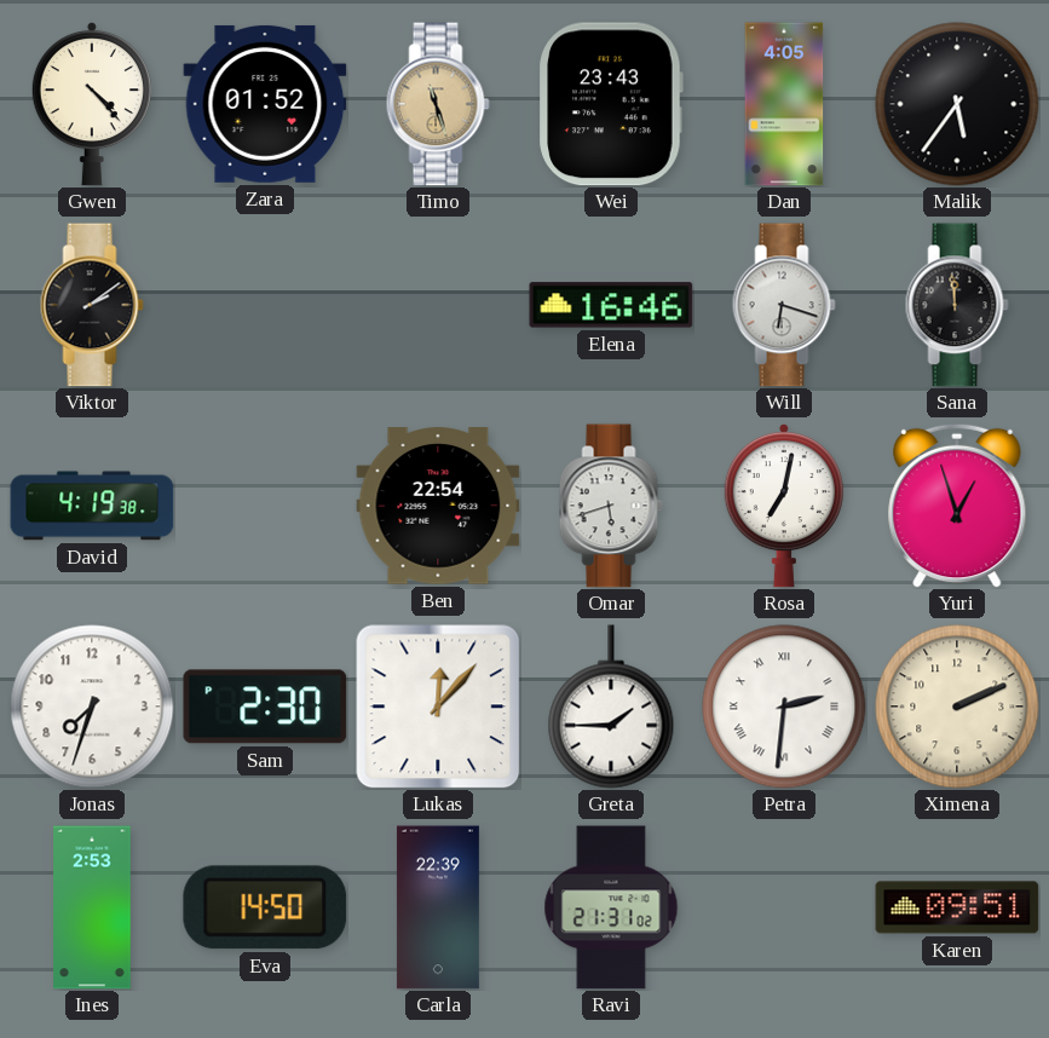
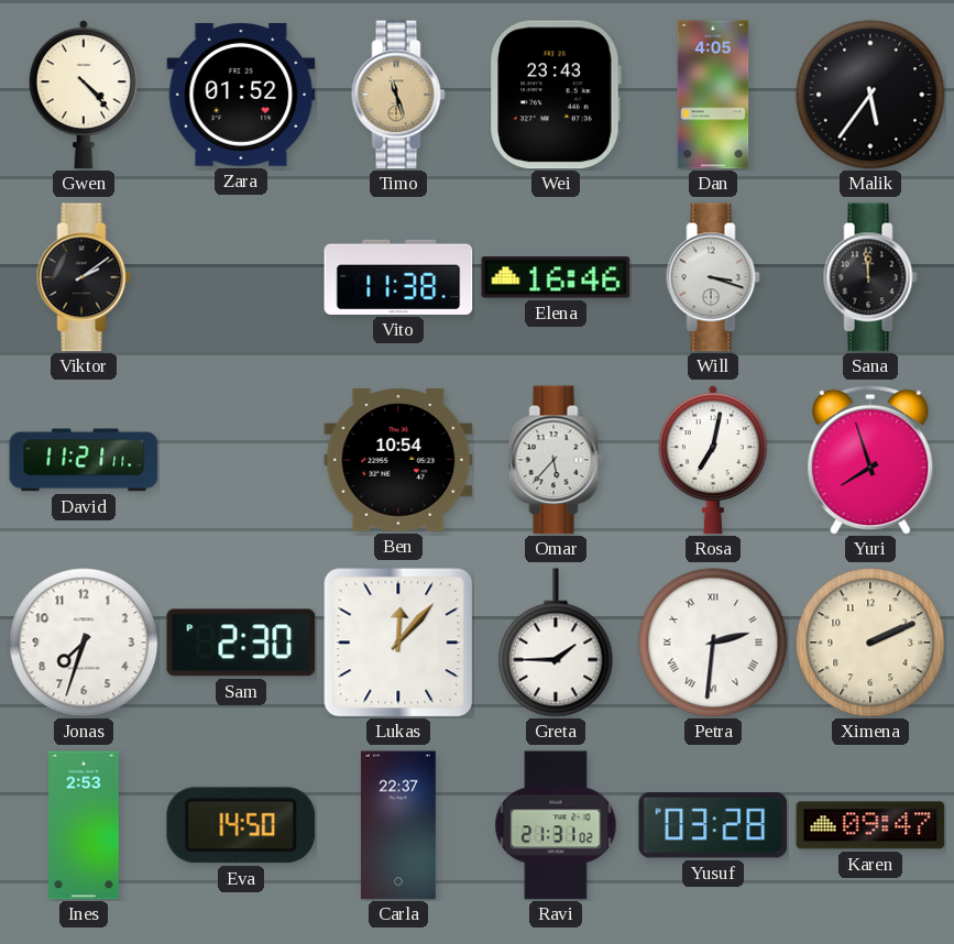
Vito: none -> 11:38 (398, 277)
Will: 6:18 -> 3:18 (713, 277)
David: 4:19 -> 11:21 (84, 460)
Ben: 22:54 -> 10:54 (398, 460)
Omar: 5:42 -> 5:37 (556, 460)
Yuri: 12:57 -> 7:57 (870, 460)
Carla: 22:39 -> 22:37 (398, 825)
Yusuf: none -> 03:28 (713, 825)
Karen: 09:51 -> 09:47 (870, 825)
